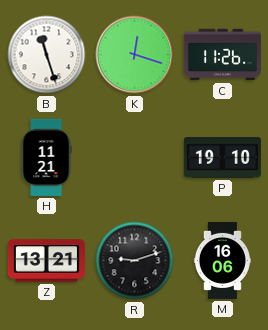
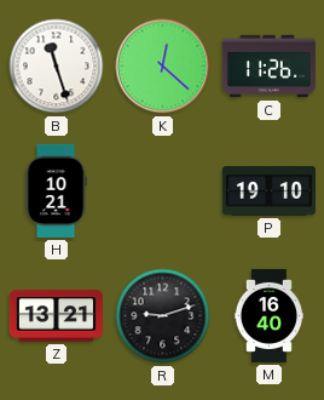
K: 12:18 -> 12:22 (163, 67)
H: 11:21 -> 10:21 (56, 190)
M: 16:06 -> 16:40 (268, 315)
